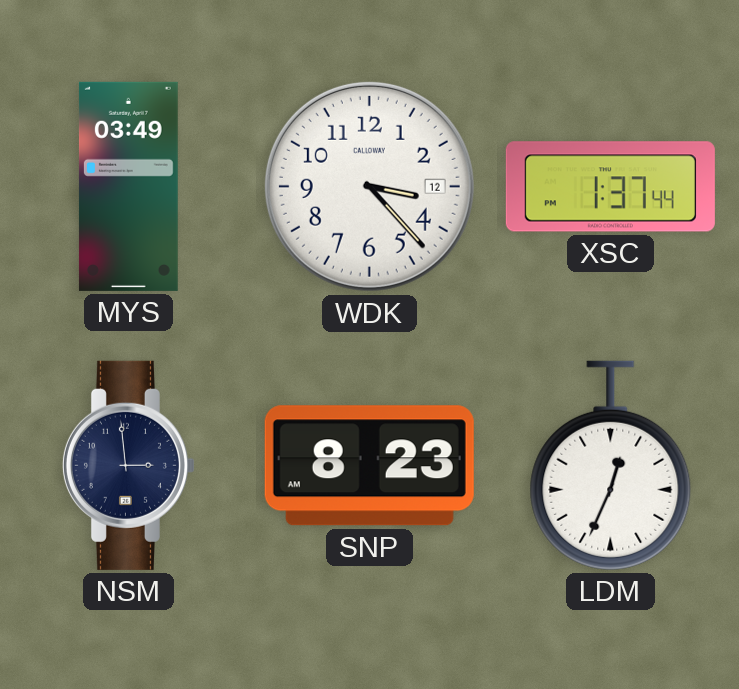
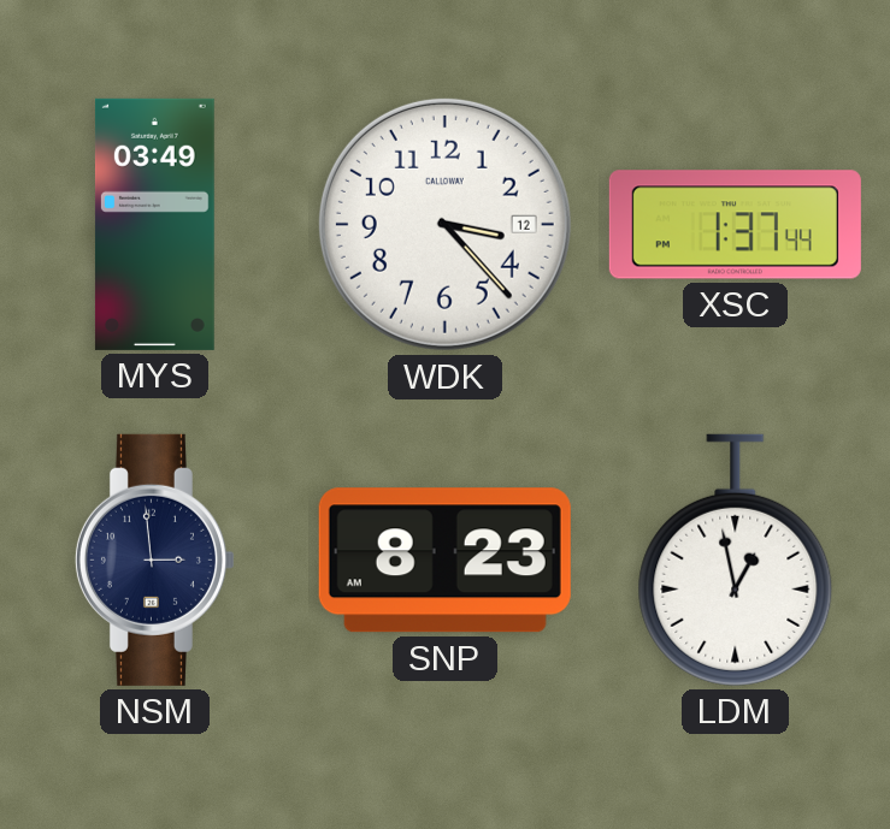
LDM: 12:34 -> 12:58 (736, 559)
